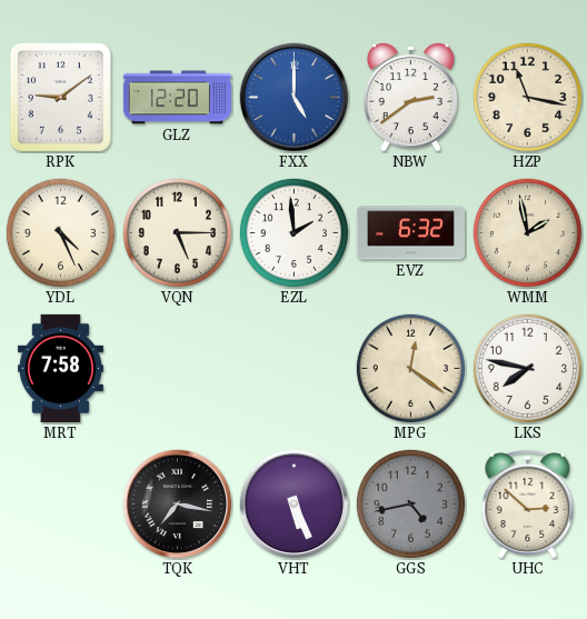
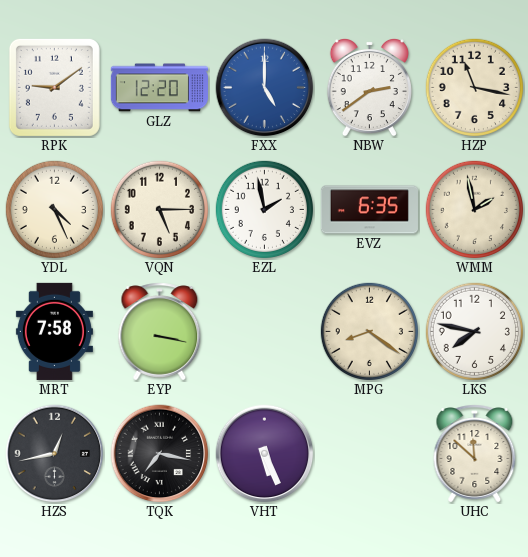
EZL: 1:59 -> 1:58 (264, 209)
EVZ: 6:32 -> 6:35 (369, 210)
EYP: none -> 3:17 (160, 332)
MPG: 12:21 -> 8:21 (369, 331)
HZS: none -> 12:43 (55, 454)
GGS: 4:43 -> none (410, 503)
UHC: 2:52 -> 11:52 (475, 454)
